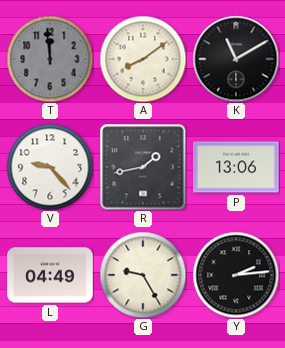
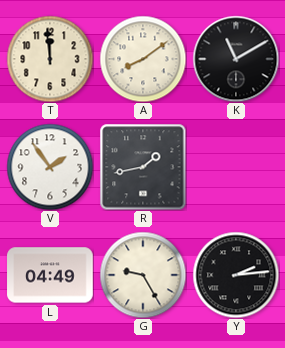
T dial: grey -> cream (50, 59)
V: 9:23 -> 1:54 (50, 167)
P: 13:06 -> none (236, 167)
